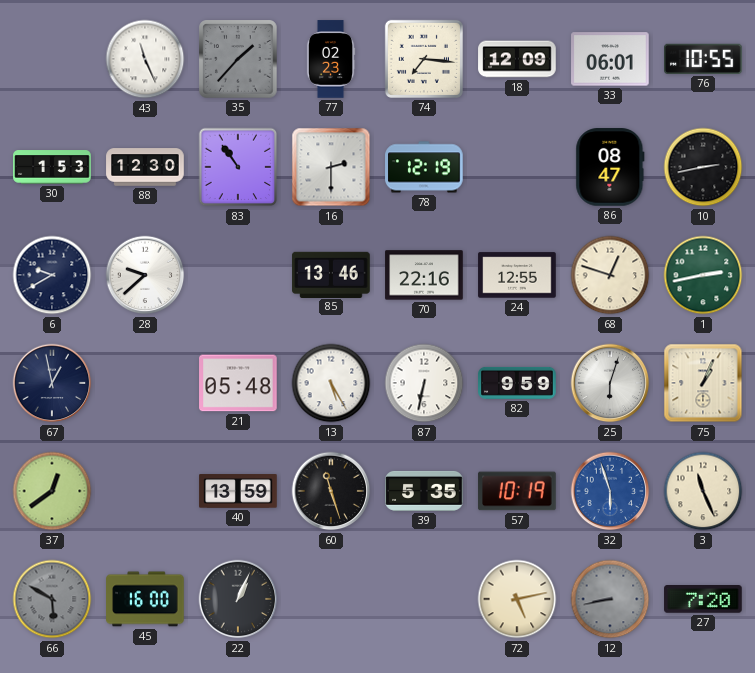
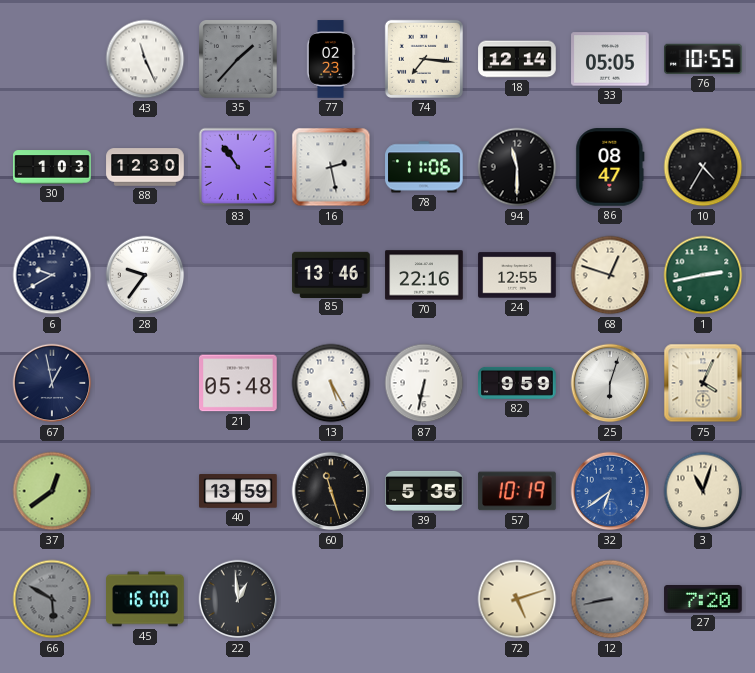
18: 12:09 -> 12:14 (517, 59)
33: 06:01 -> 05:05 (610, 59)
30: 1:53 -> 1:03 (52, 167)
16: 2:30 -> 2:28 (331, 167)
78: 12:19 -> 11:06 (424, 167)
94: none -> 11:30 (517, 167)
10: 2:43 -> 4:35 (703, 167)
28: 9:38 -> 9:36 (145, 275)
75: 1:04 -> 4:04 (703, 383)
32: 5:57 -> 6:39 (610, 491)
3: 11:26 -> 11:03 (703, 491)
22: 1:04 -> 12:59 (238, 599)
72: 5:13 -> 5:12 (517, 599)
